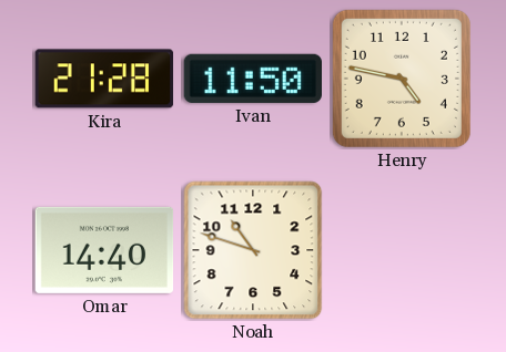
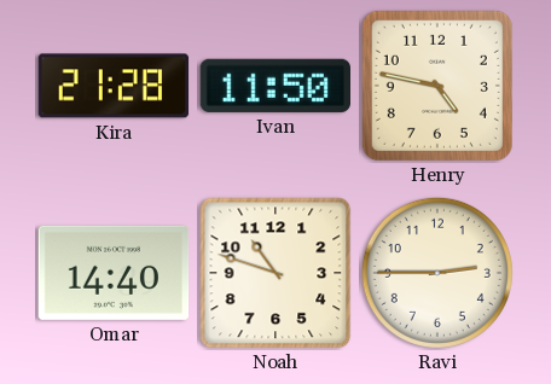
Ravi: none -> 2:45 (437, 273)
